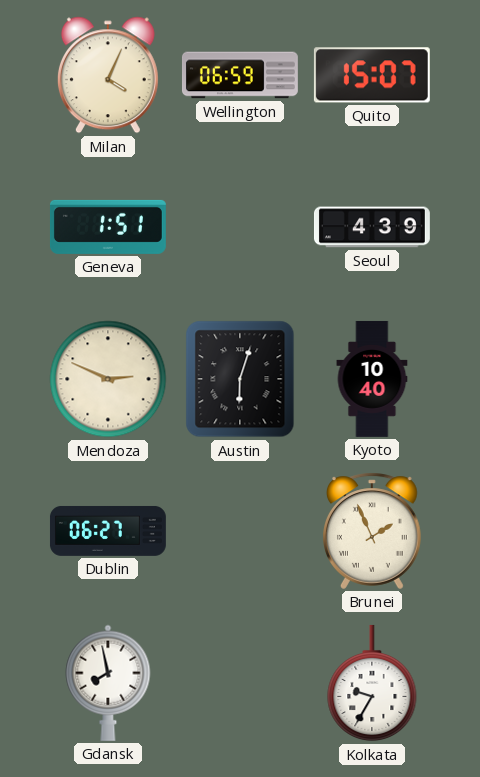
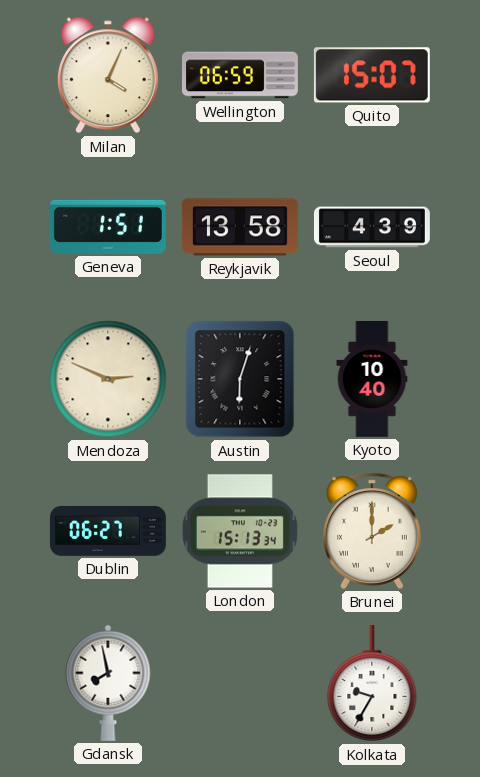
Reykjavik: none -> 13:58 (240, 227)
London: none -> 15:13 (240, 531)
Brunei: 1:56 -> 2:00 (373, 531)
